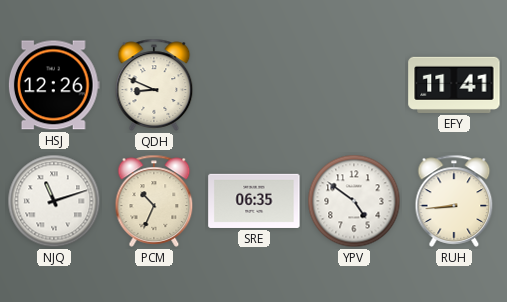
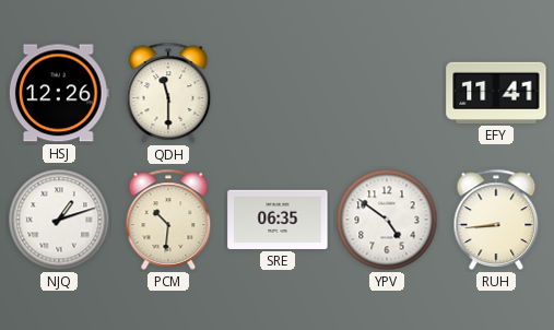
QDH: 8:49 -> 11:30 (168, 93)
NJQ: 11:12 -> 1:12 (59, 220)
PCM: 10:34 -> 10:31 (168, 220)
